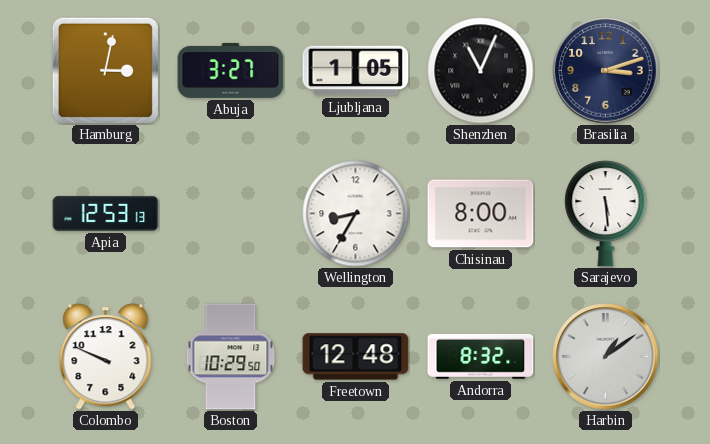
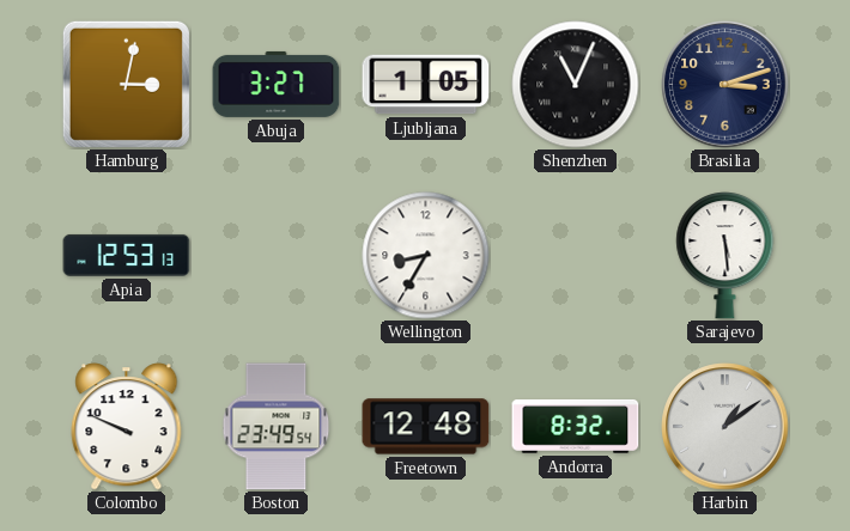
Chisinau: 8:00 -> none (481, 214)
Boston: 10:29 -> 23:49 (277, 427)
